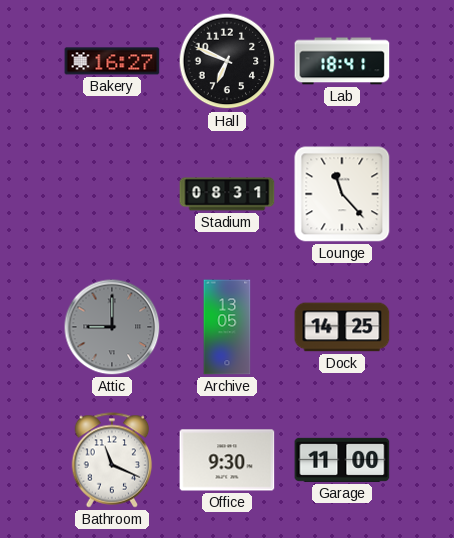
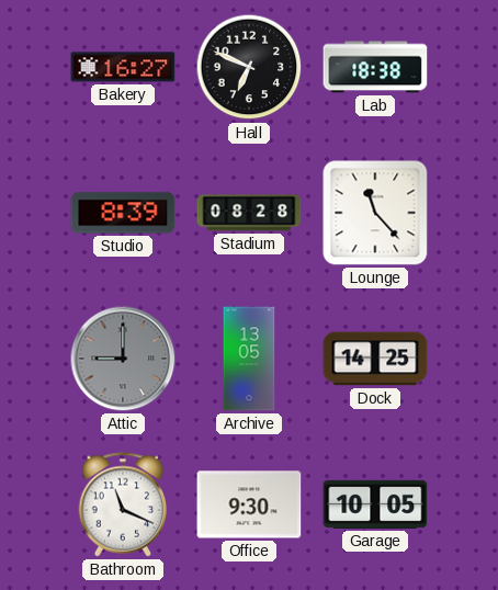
Lab: 18:41 -> 18:38 (375, 67)
Studio: none -> 8:39 (123, 213)
Stadium: 08:31 -> 08:28 (249, 213)
Garage: 11:00 -> 10:05 (375, 504)
